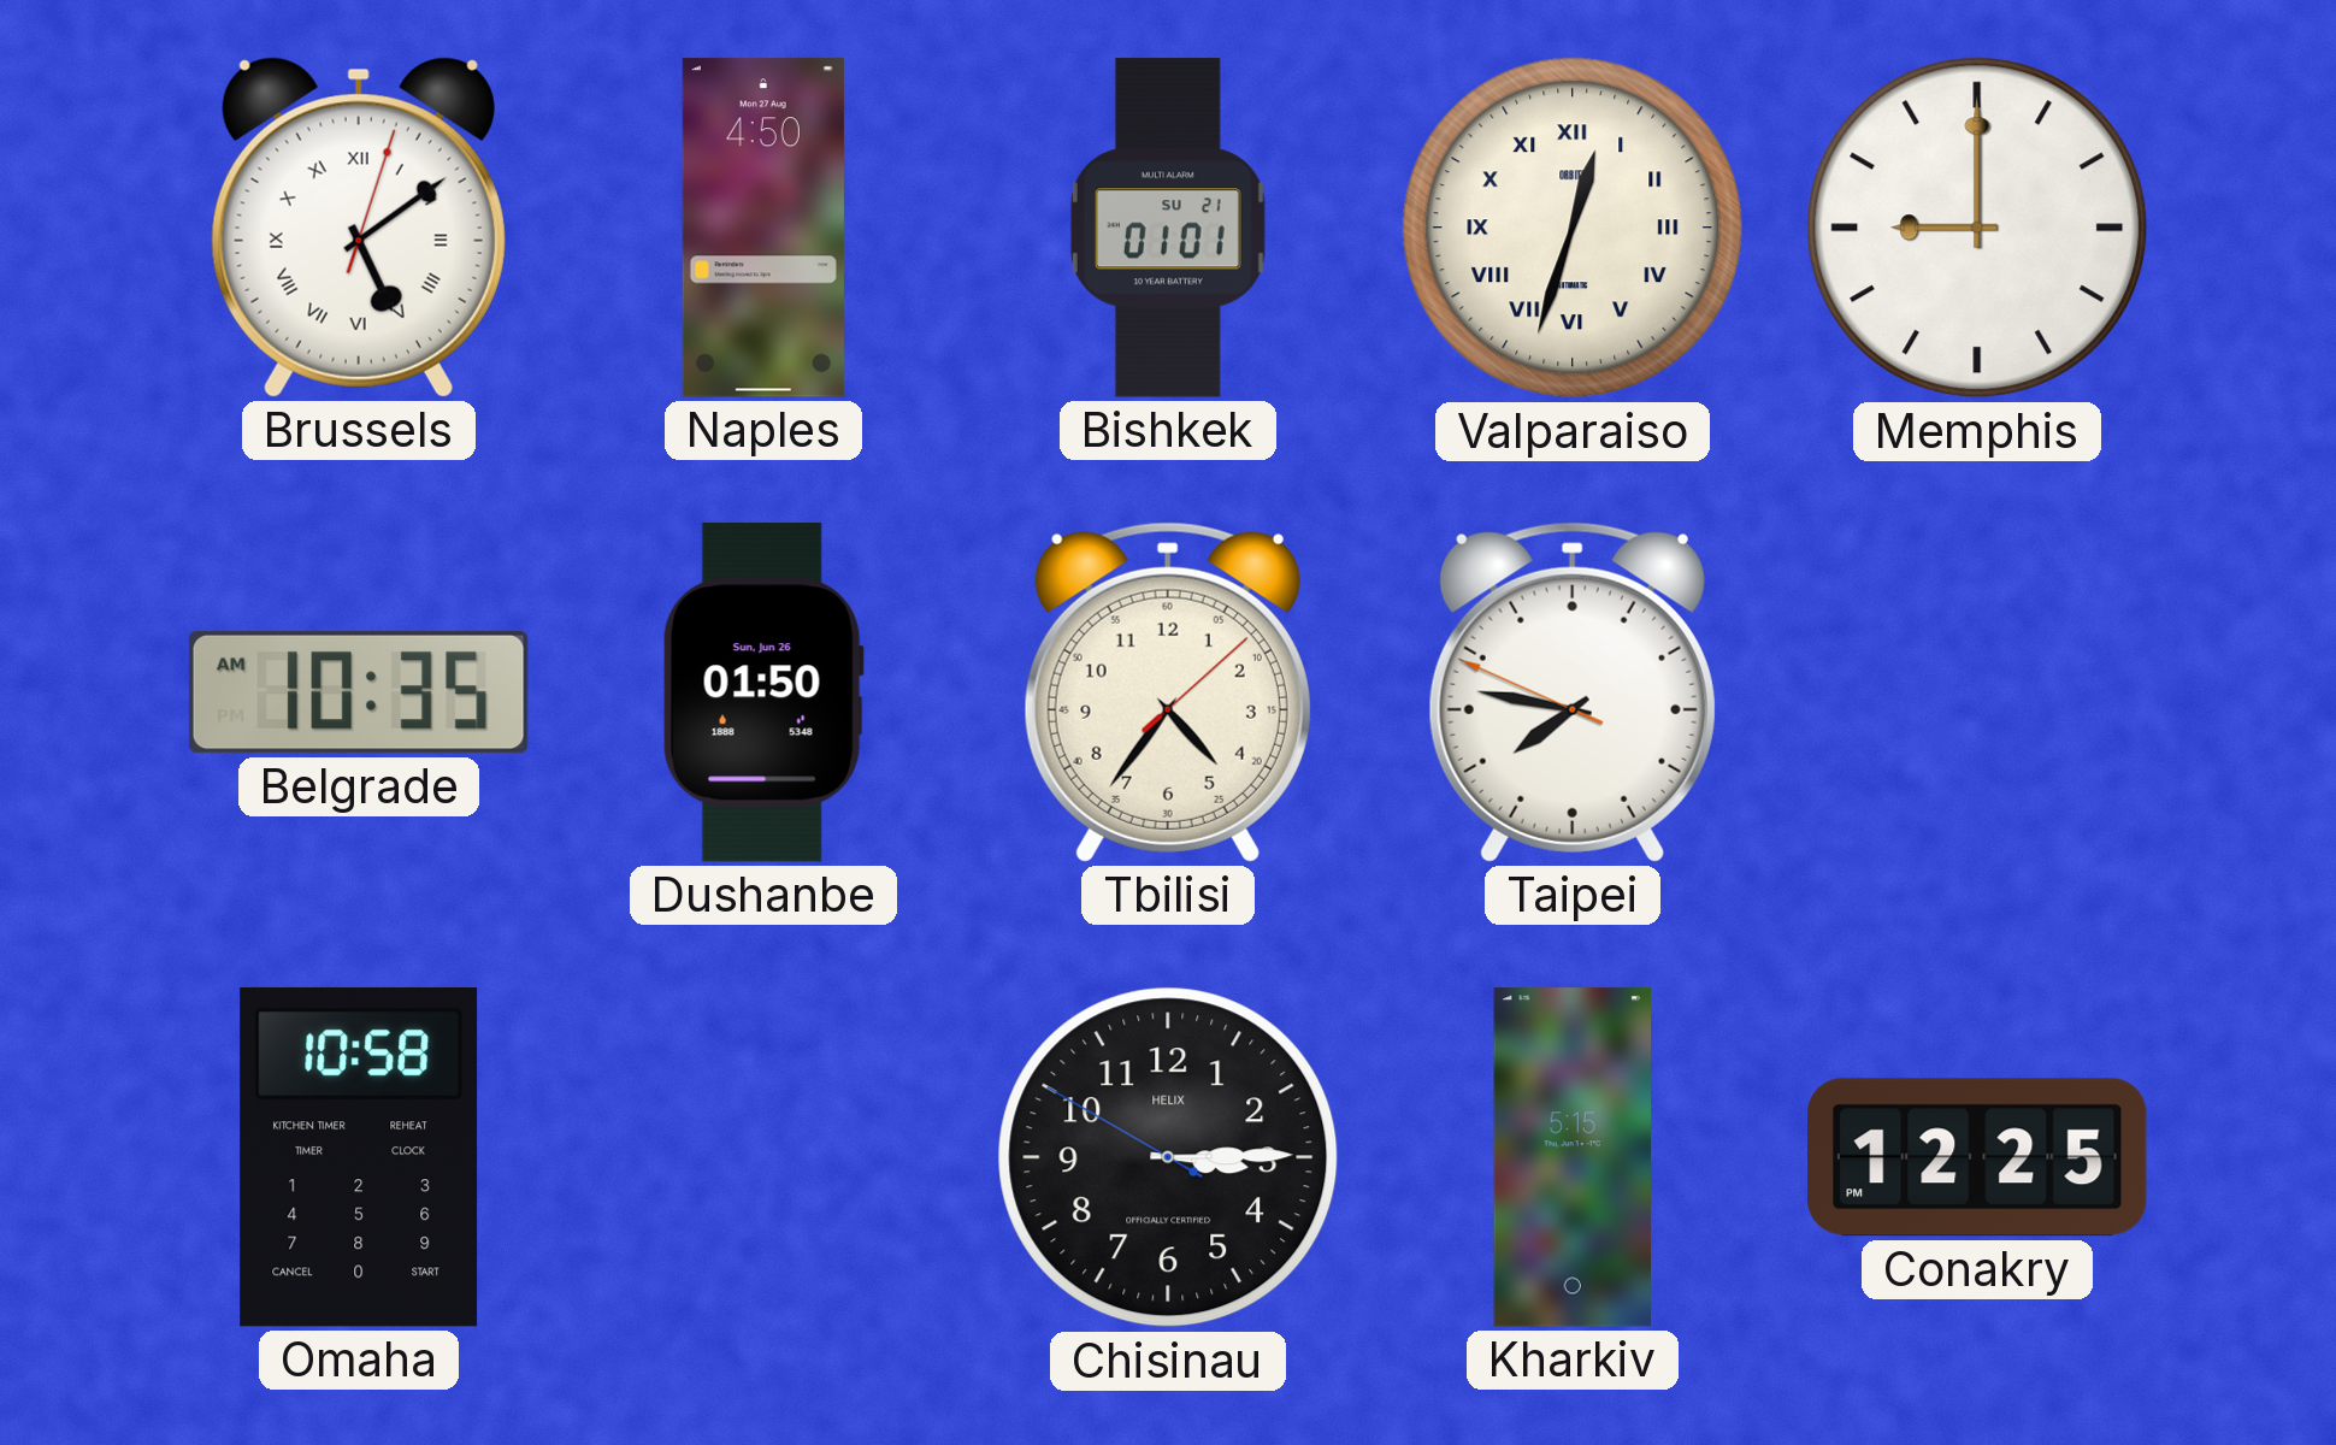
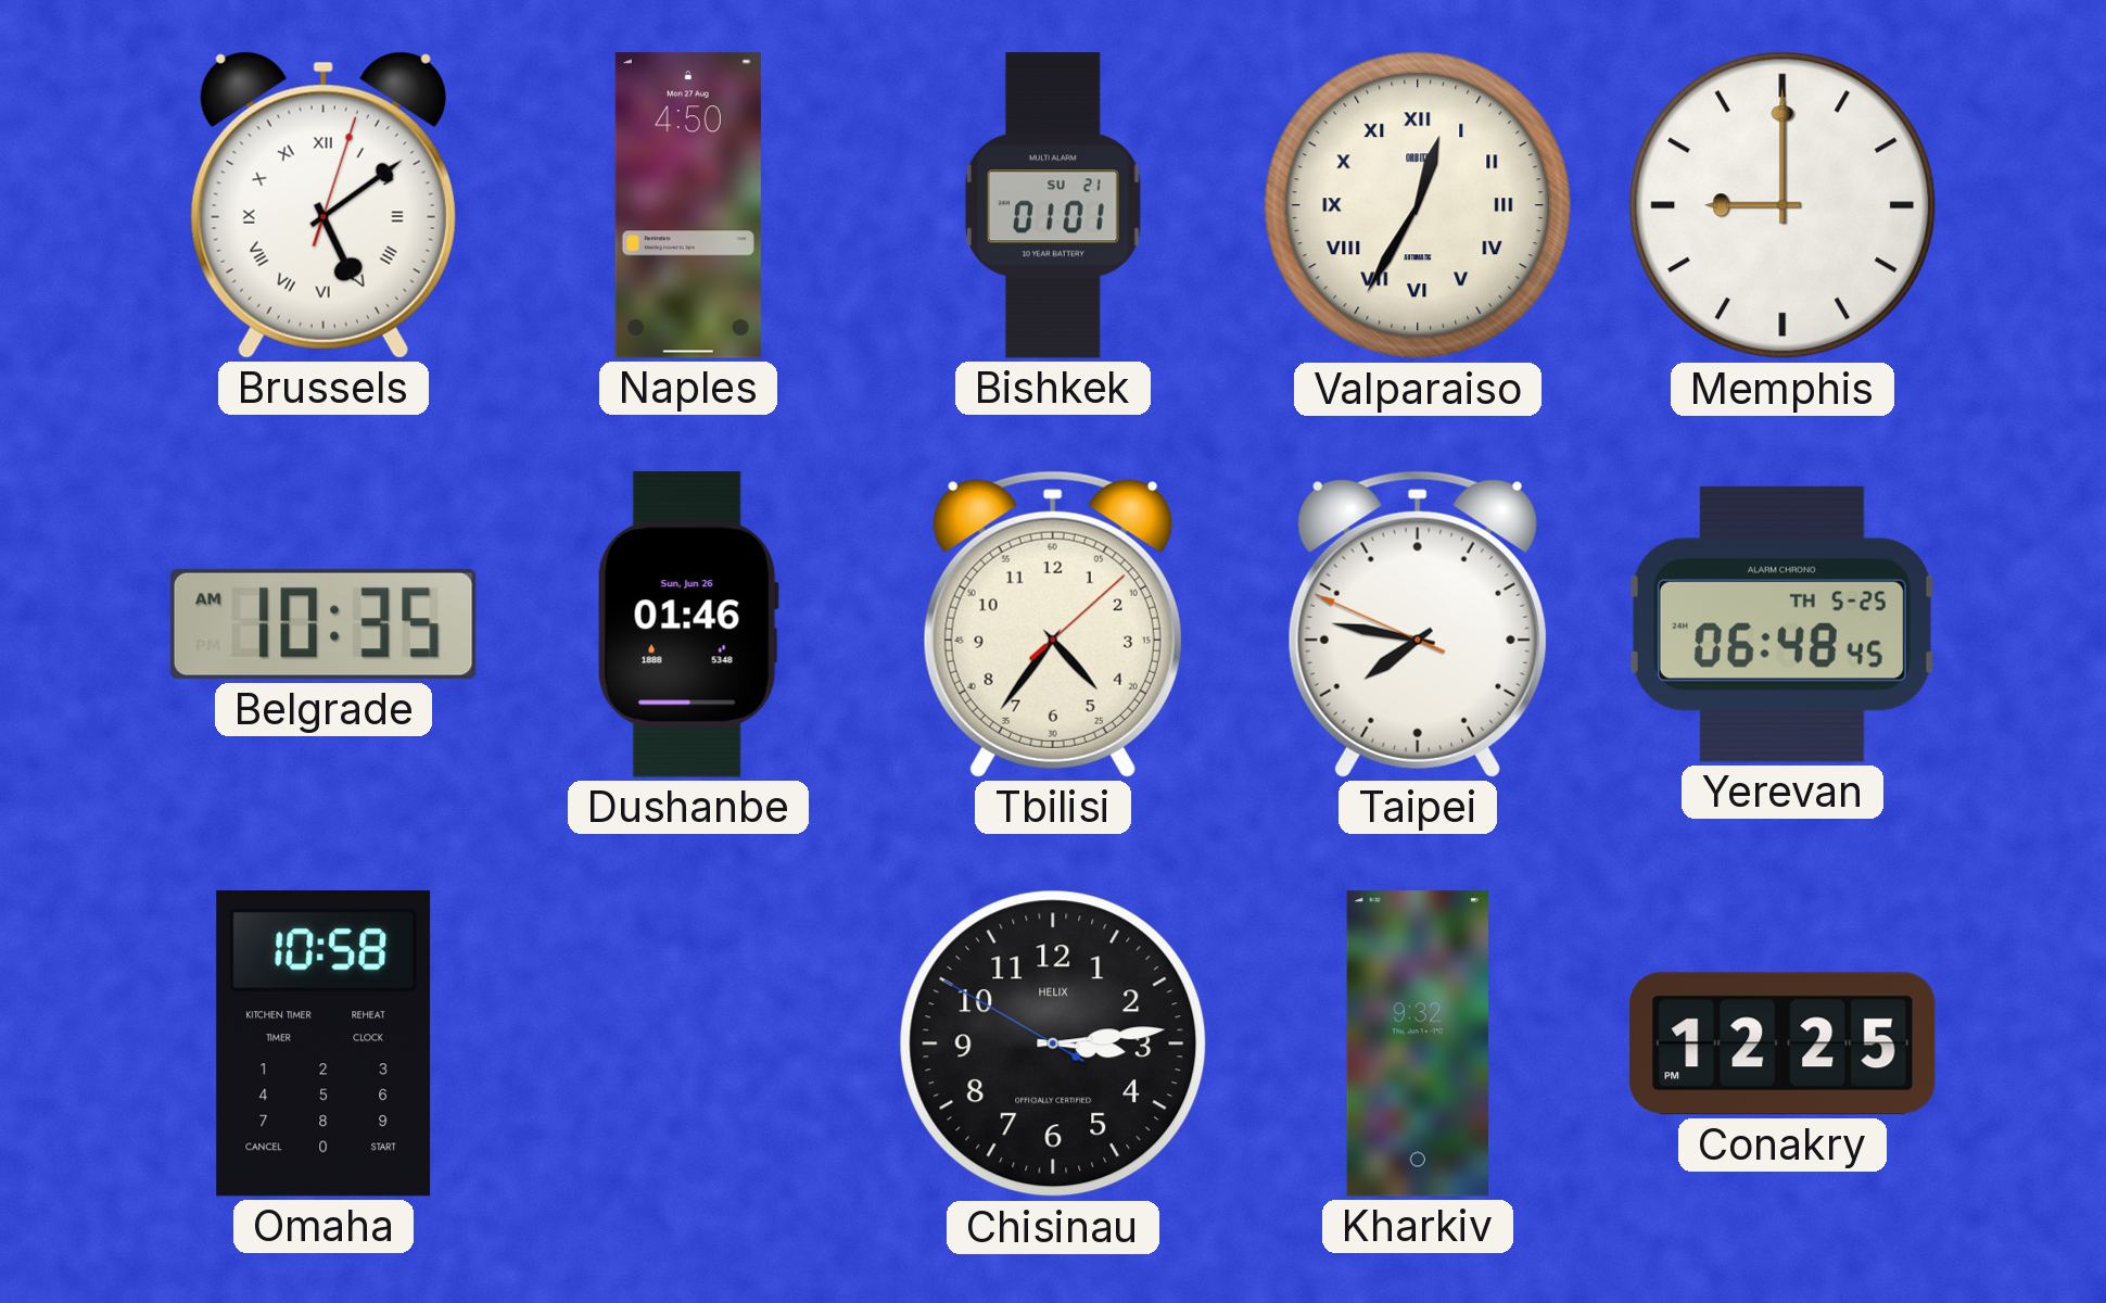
Valparaiso: 12:33 -> 12:35 (1418, 205)
Dushanbe: 01:50 -> 01:46 (688, 624)
Yerevan: none -> 06:48 (1783, 624)
Chisinau: 3:14 -> 3:13 (1053, 1043)
Kharkiv: 5:15 -> 9:32 (1418, 1043)
